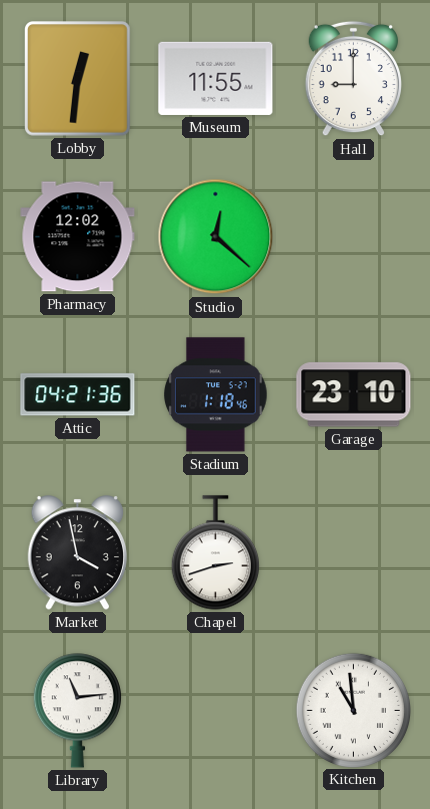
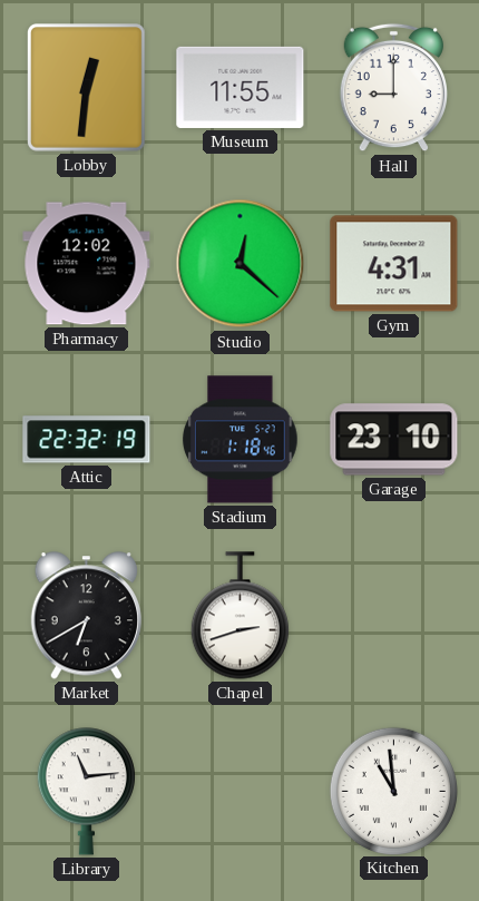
Gym: none -> 4:31 (394, 264)
Attic: 04:21 -> 22:32 (87, 440)
Market: 3:58 -> 6:40 (86, 616)
